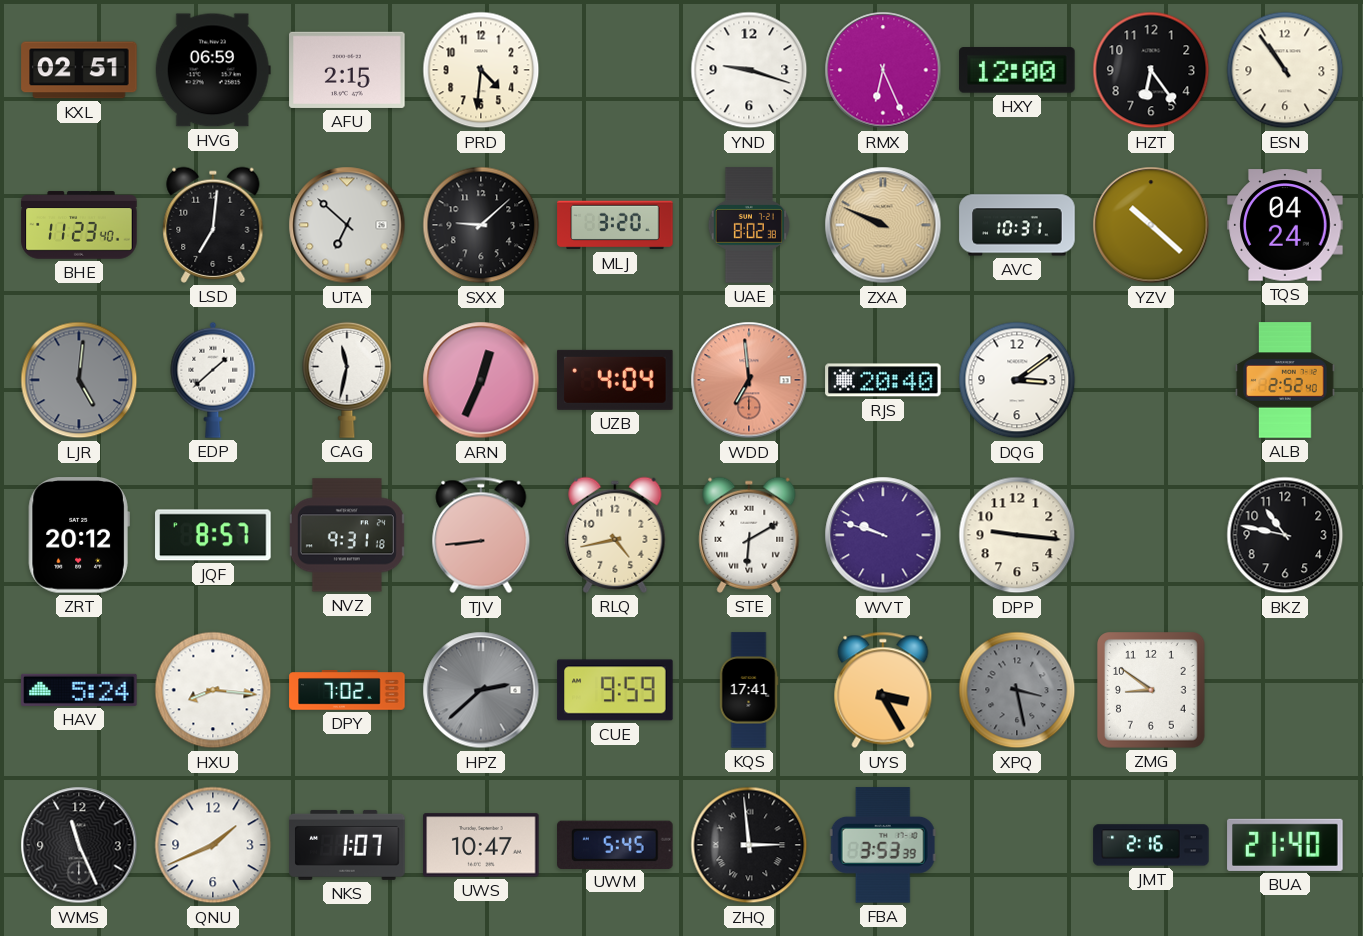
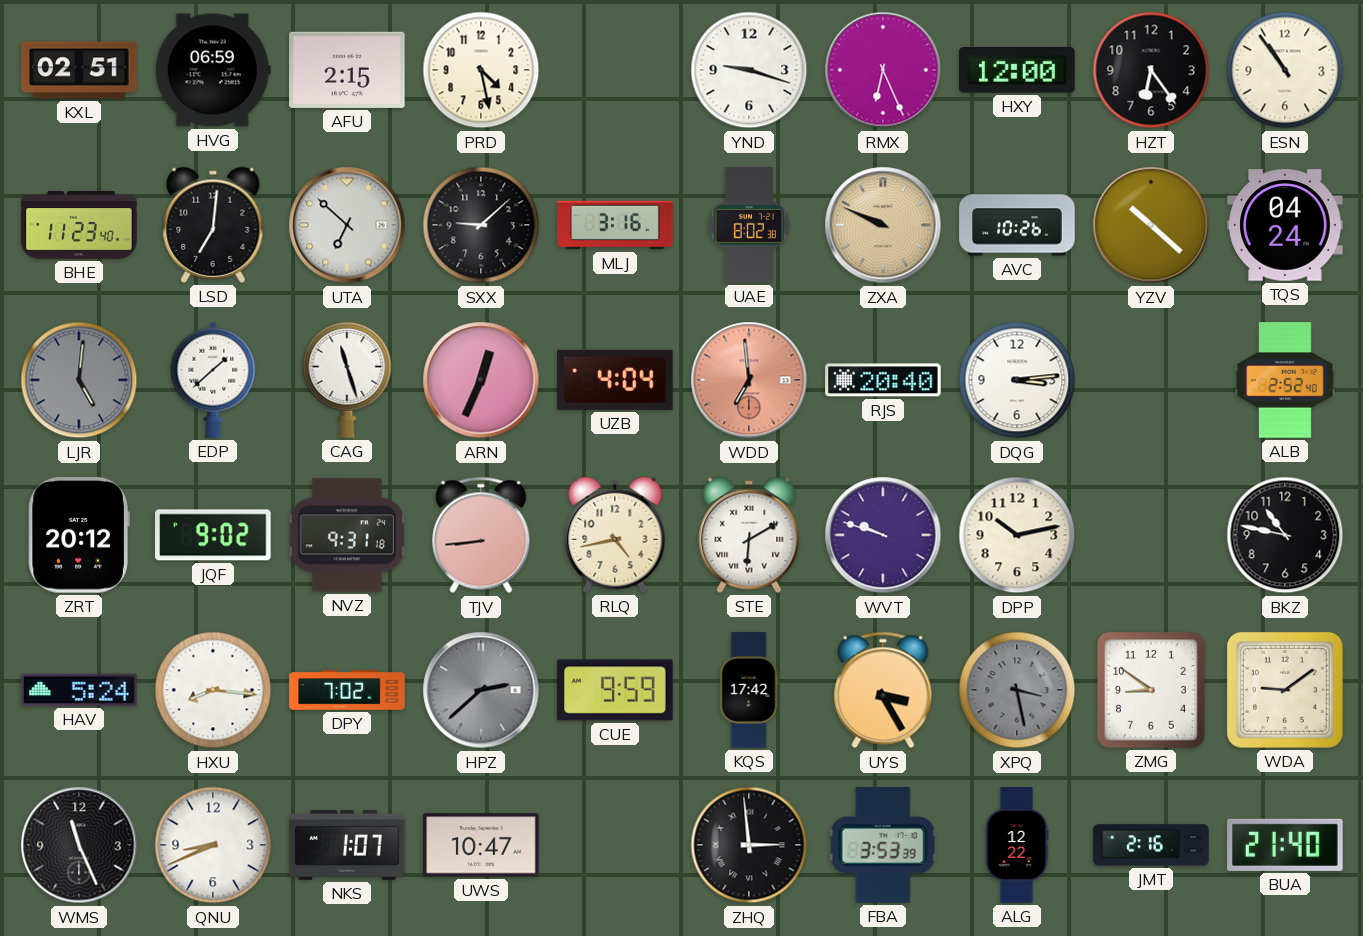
PRD: 4:31 -> 4:28 (481, 70)
MLJ: 3:20 -> 3:16 (615, 225)
AVC: 10:31 -> 10:26 (1017, 225)
CAG: 11:32 -> 11:27 (347, 380)
DQG: 3:09 -> 3:14 (1017, 380)
JQF: 8:57 -> 9:02 (213, 535)
DPP: 9:16 -> 10:13 (1017, 535)
KQS: 17:41 -> 17:42 (749, 690)
WDA: none -> 9:09 (1285, 690)
QNU: 1:41 -> 8:41 (213, 845)
UWM: 5:45 -> none (615, 844)
ALG: none -> 12:22 (1017, 845)
